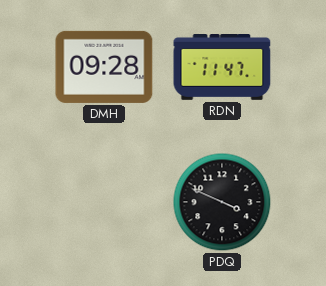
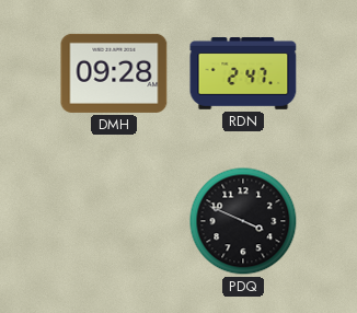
RDN: 11:47 -> 2:47 (243, 74)
